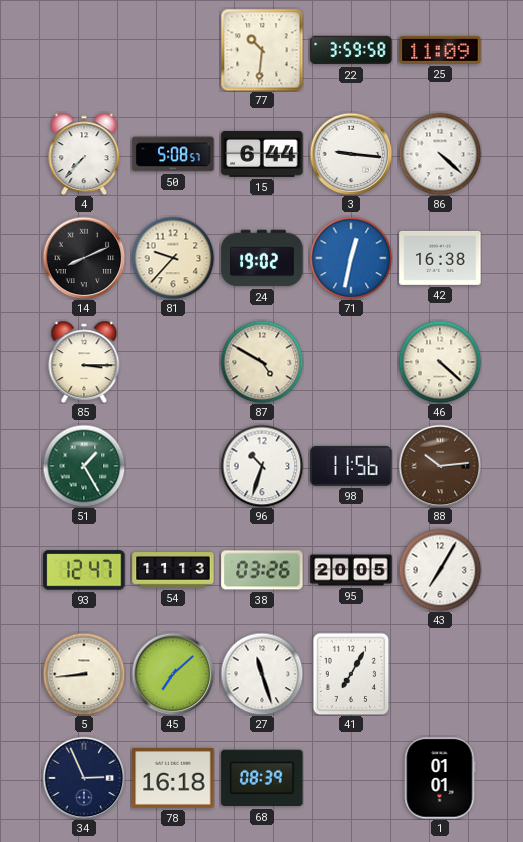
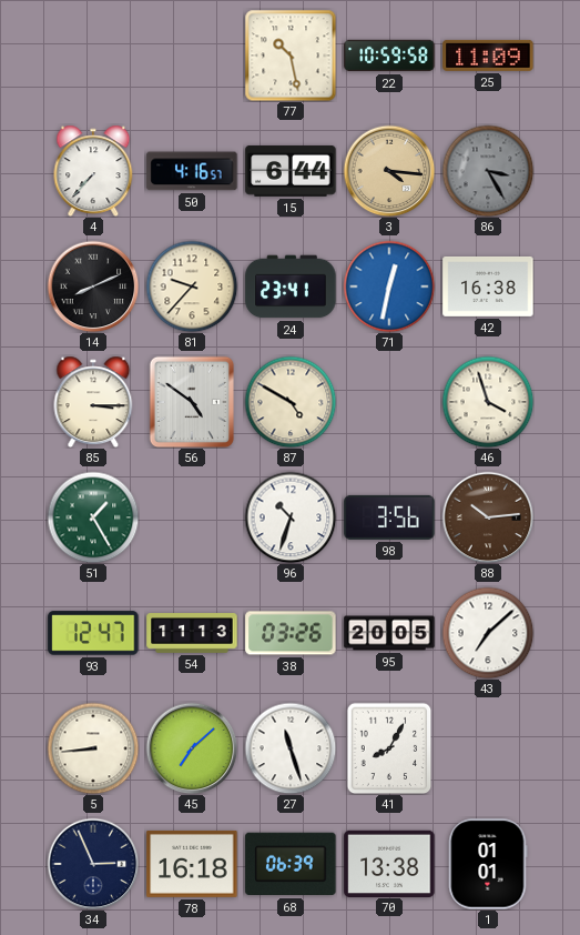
77: 10:31 -> 10:28 (291, 56)
22: 3:59 -> 10:59 (389, 56)
50: 5:08 -> 4:16 (192, 171)
3: 9:16 -> 4:16 (389, 171)
3 dial: white -> champagne (389, 171)
86: 4:22 -> 3:25 (488, 171)
86 dial: white -> grey (488, 171)
24: 19:02 -> 23:41 (291, 286)
56: none -> 4:51 (192, 402)
46: 4:22 -> 3:57 (488, 402)
98: 11:56 -> 3:56 (389, 517)
43: 7:05 -> 7:08 (488, 633)
41: 7:05 -> 8:05 (389, 748)
68: 08:39 -> 06:39 (291, 864)
70: none -> 13:38 (389, 863)
